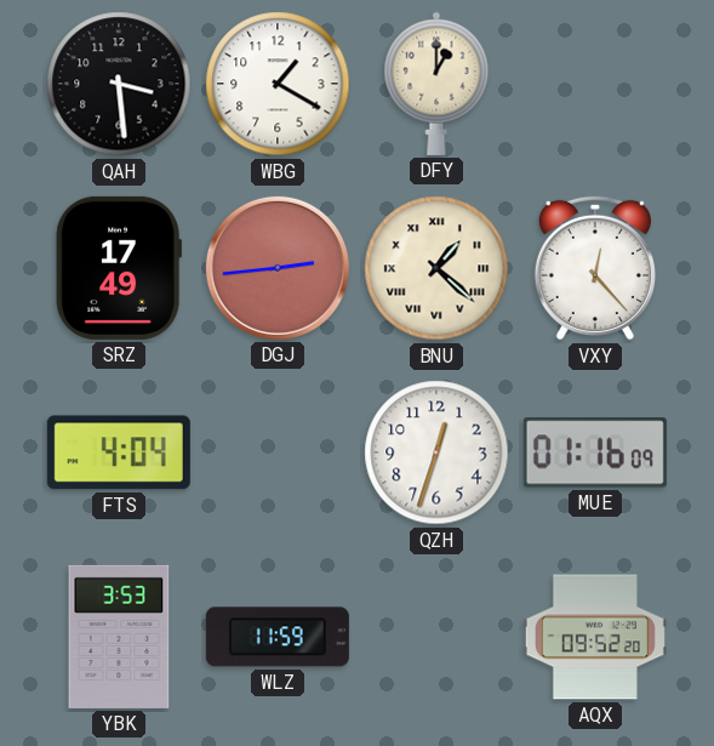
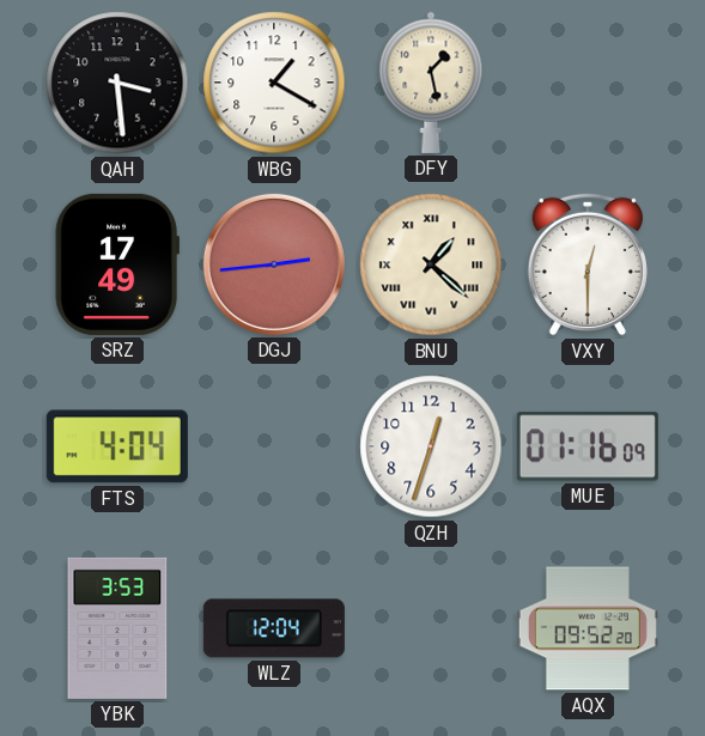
DFY: 1:00 -> 1:28 (431, 83)
VXY: 12:23 -> 12:30 (588, 264)
WLZ: 11:59 -> 12:04 (274, 628)
